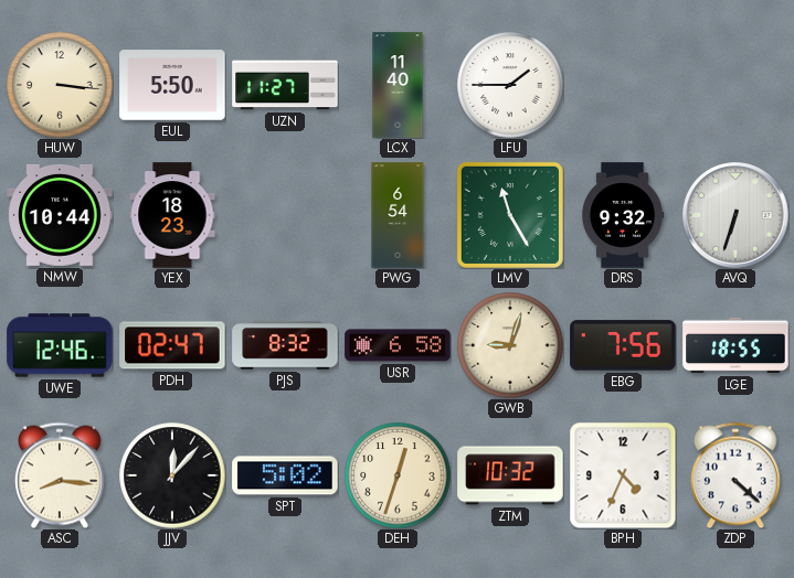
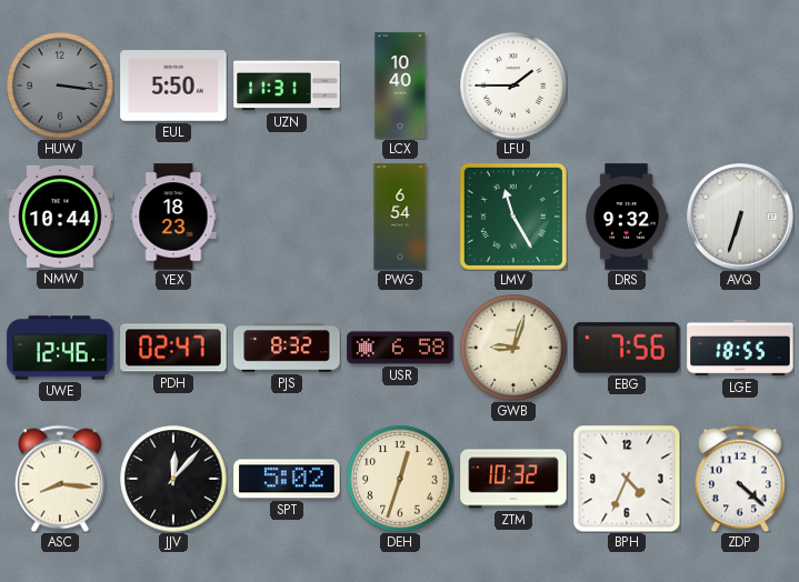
HUW dial: cream -> grey (60, 86)
UZN: 11:27 -> 11:31 (287, 86)
LCX: 11:40 -> 10:40 (400, 86)
